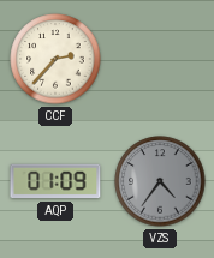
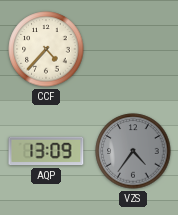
CCF: 2:37 -> 4:37 (46, 49)
AQP: 01:09 -> 13:09 (46, 151)
